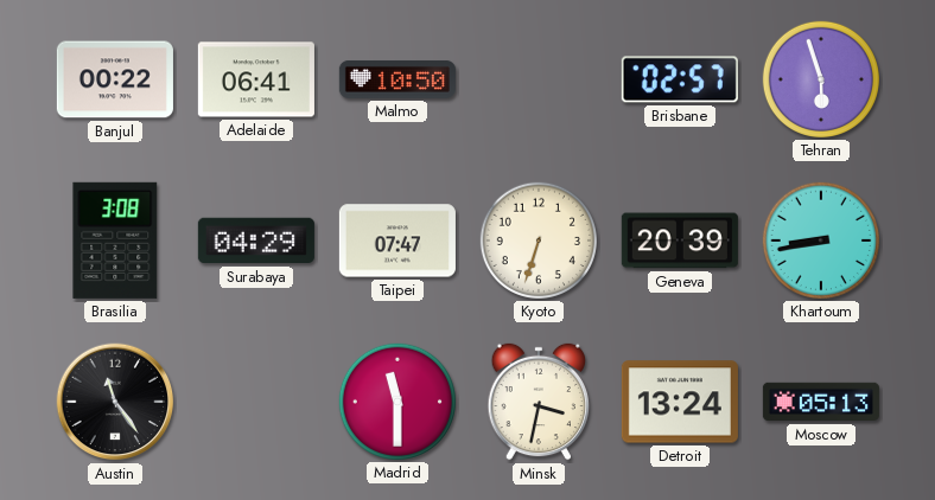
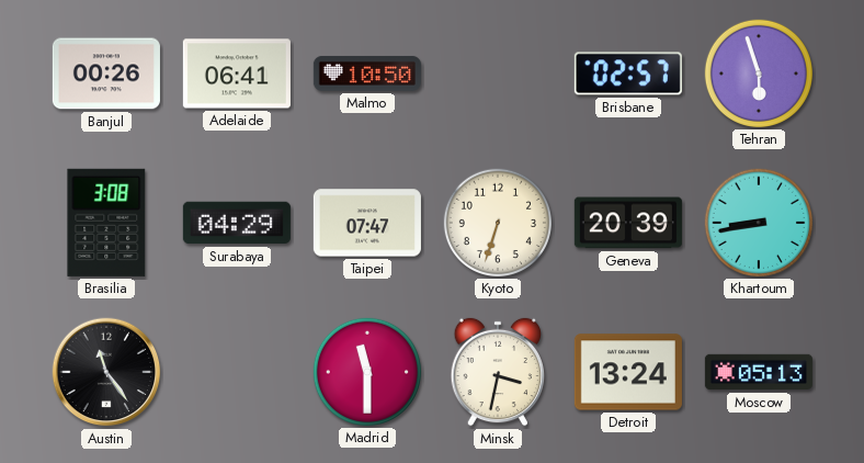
Banjul: 00:22 -> 00:26 (106, 74)
